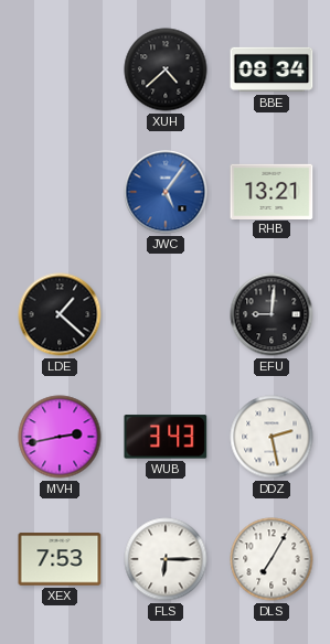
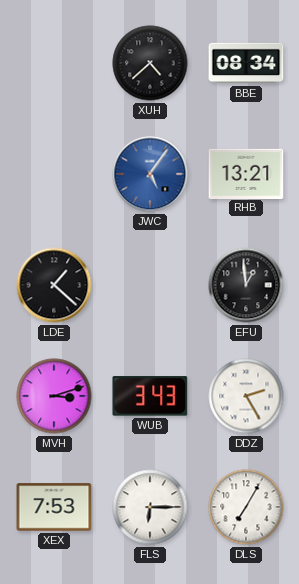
EFU: 9:01 -> 12:59 (246, 285)
MVH: 2:43 -> 3:12 (54, 396)
DDZ: 2:28 -> 2:25 (246, 396)
